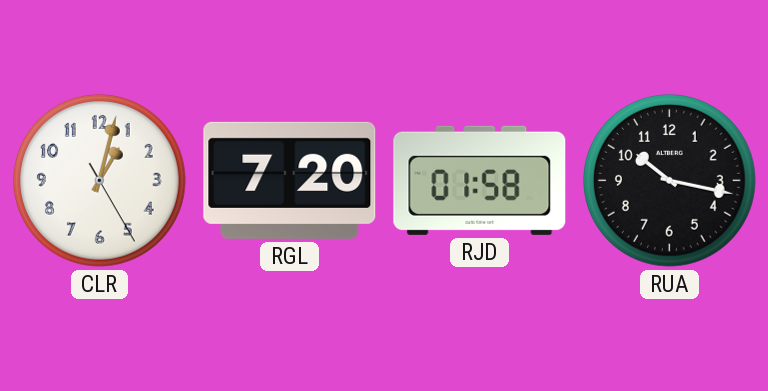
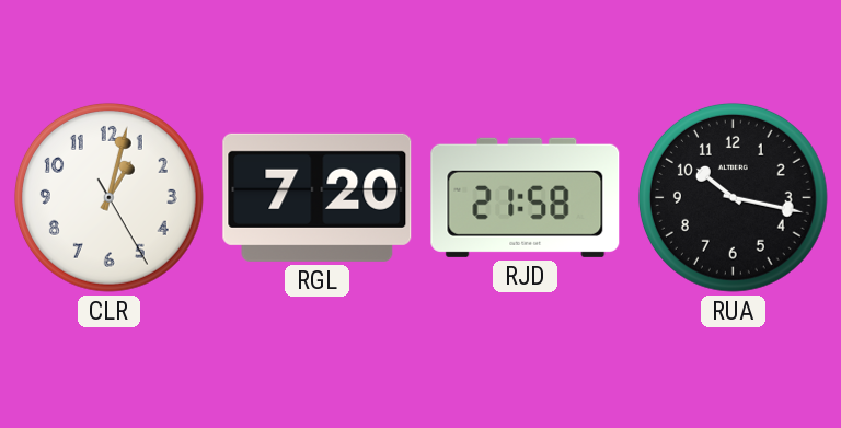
RJD: 01:58 -> 21:58 (526, 197)
